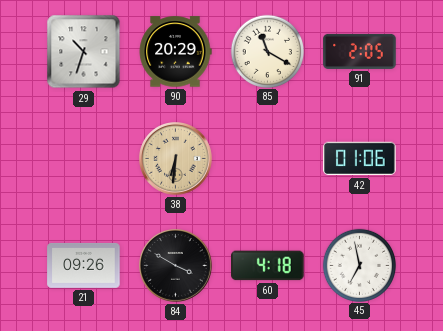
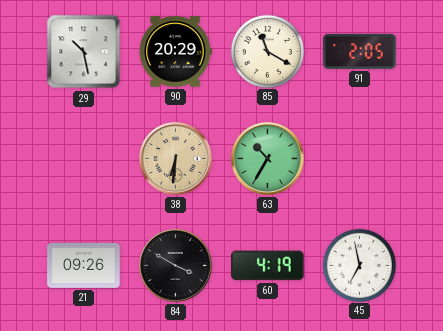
29: 10:33 -> 10:28 (84, 52)
63: none -> 10:35 (268, 159)
42: 01:06 -> none (360, 159)
60: 4:18 -> 4:19 (268, 266)
